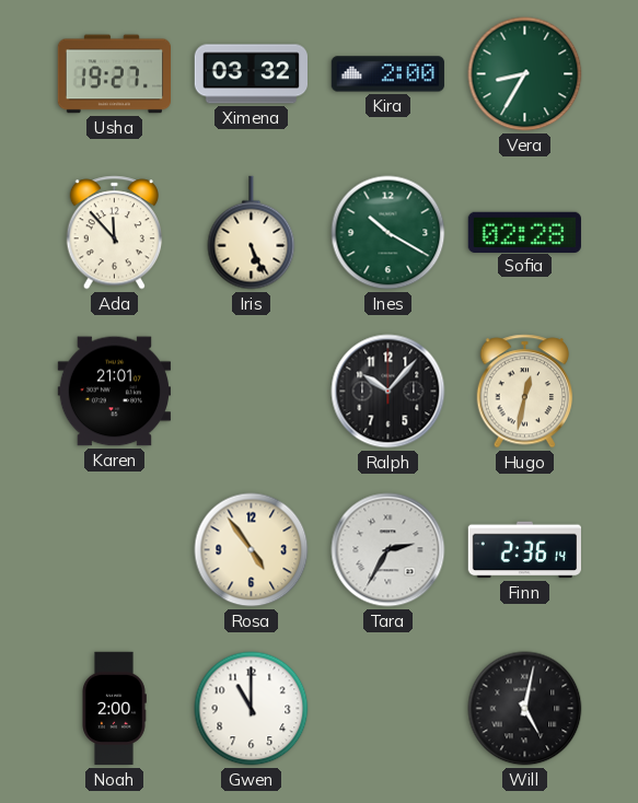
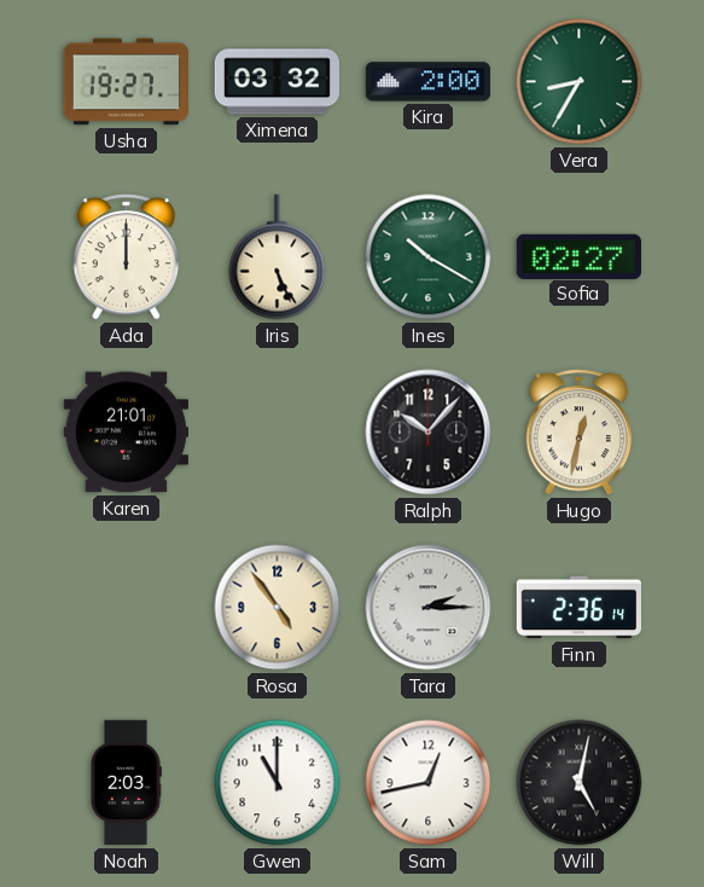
Ada: 11:53 -> 12:00 (127, 257)
Sofia: 02:28 -> 02:27 (578, 256)
Tara: 2:35 -> 2:15 (429, 608)
Noah: 2:00 -> 2:03 (127, 783)
Sam: none -> 12:43 (429, 783)
